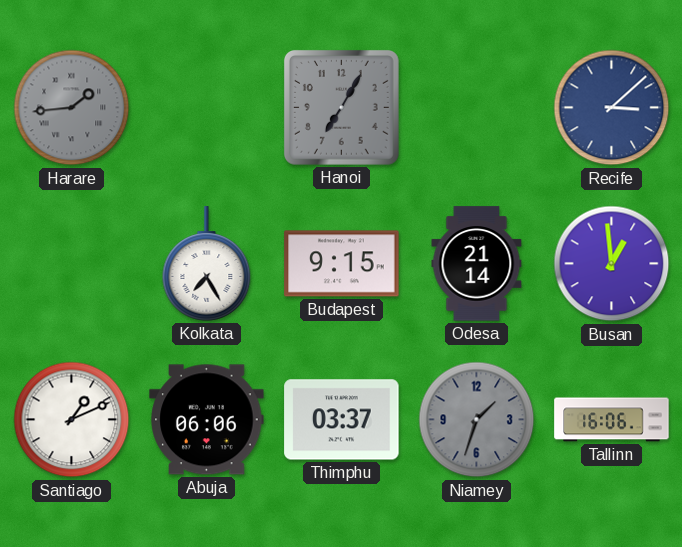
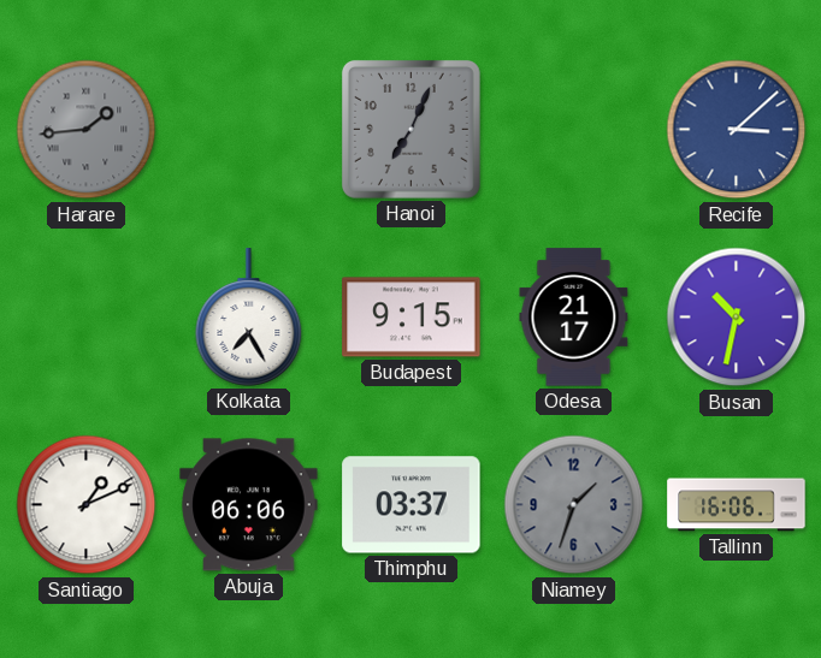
Hanoi: 7:05 -> 7:04 (410, 129)
Odesa: 21:14 -> 21:17 (574, 318)
Busan: 12:59 -> 10:32 (737, 318)
